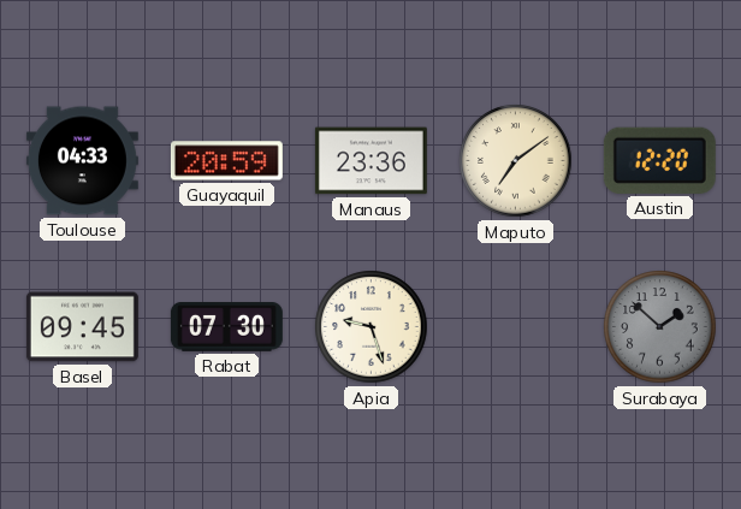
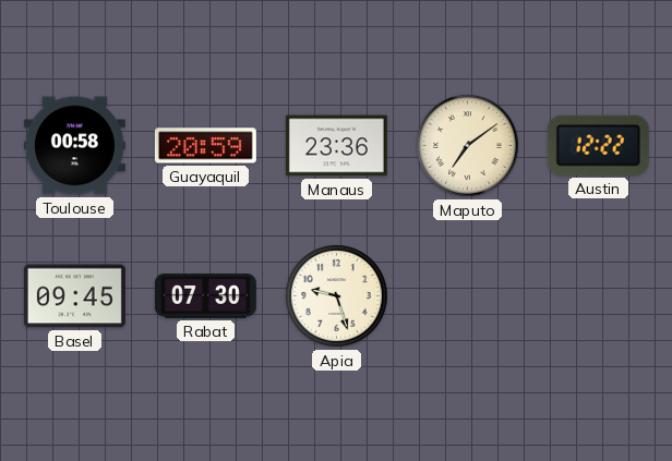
Toulouse: 04:33 -> 00:58 (74, 146)
Austin: 12:20 -> 12:22 (598, 145)
Surabaya: 1:52 -> none (660, 327)
